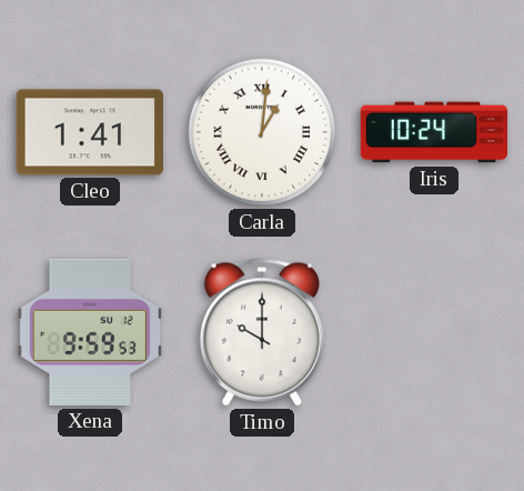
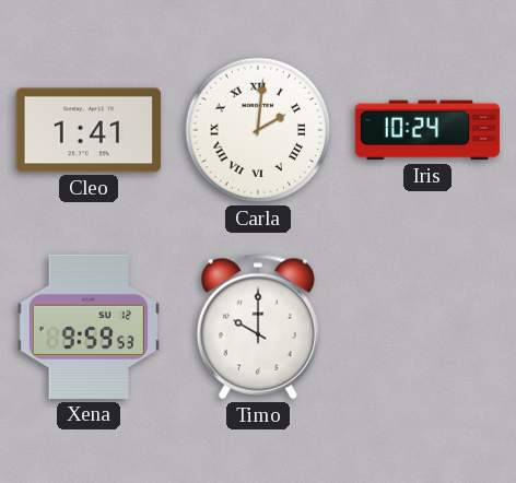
Carla: 1:01 -> 2:01 (258, 130)
